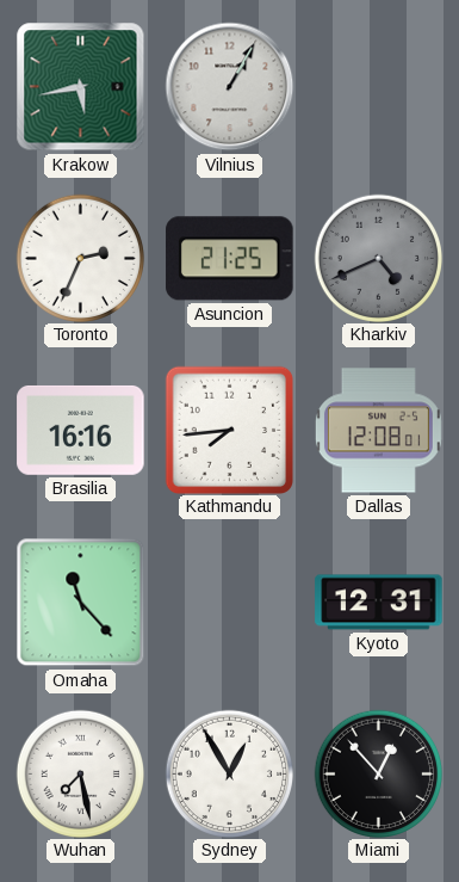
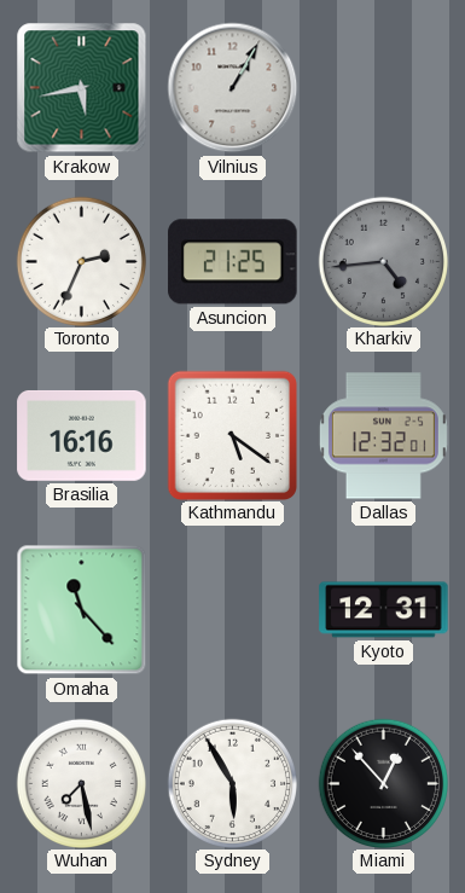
Kharkiv: 4:41 -> 4:44 (383, 261)
Kathmandu: 7:44 -> 5:21 (232, 435)
Dallas: 12:08 -> 12:32 (383, 436)
Sydney: 12:55 -> 5:55 (232, 783)
